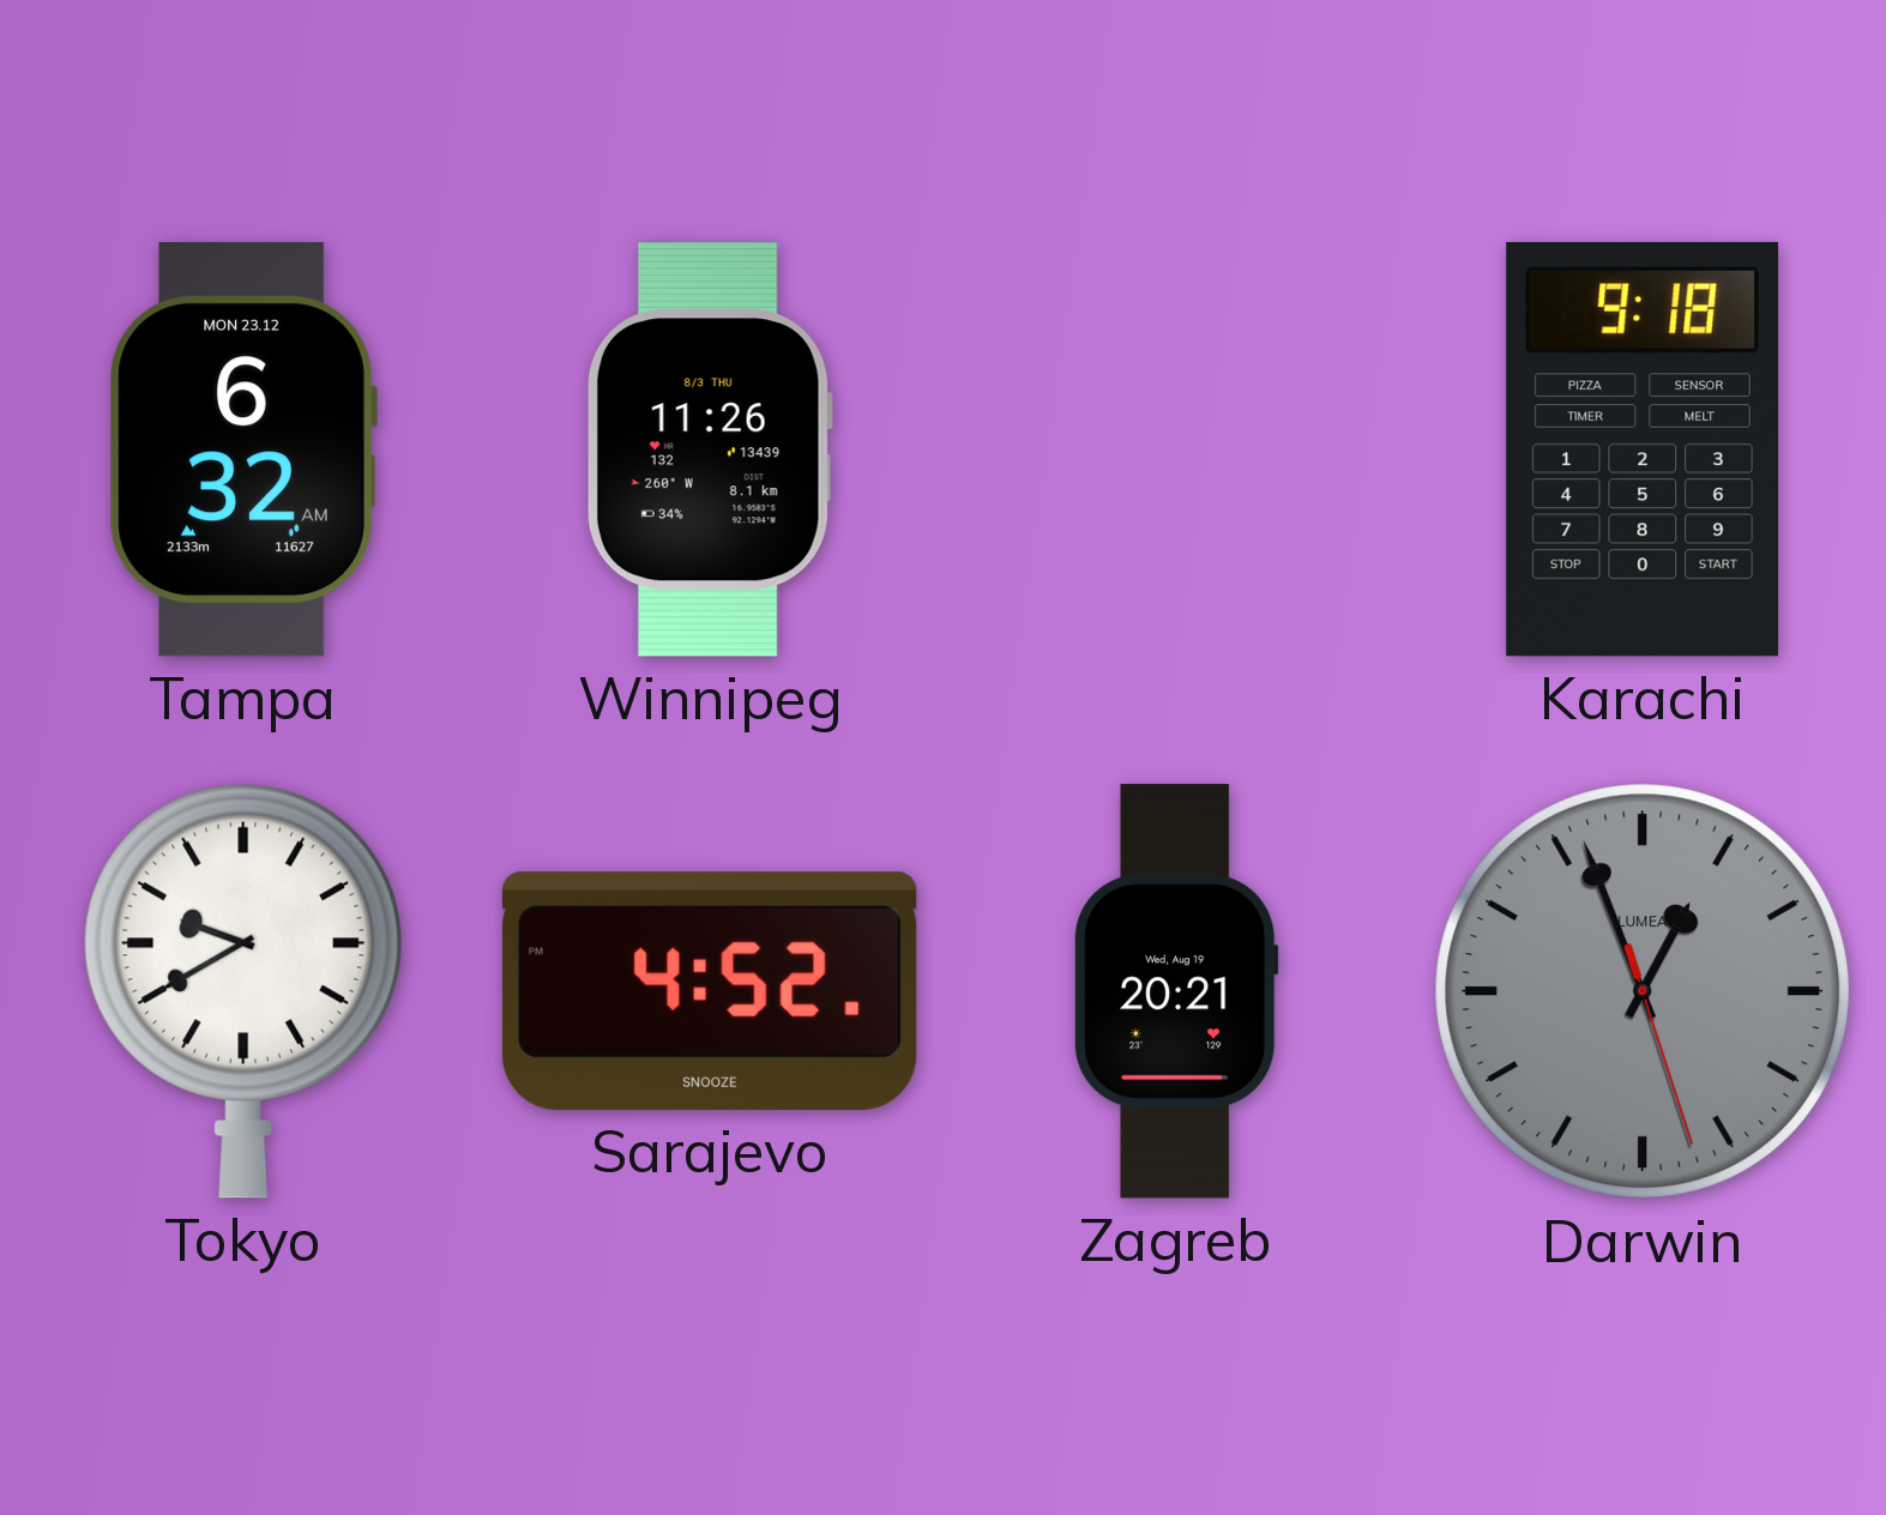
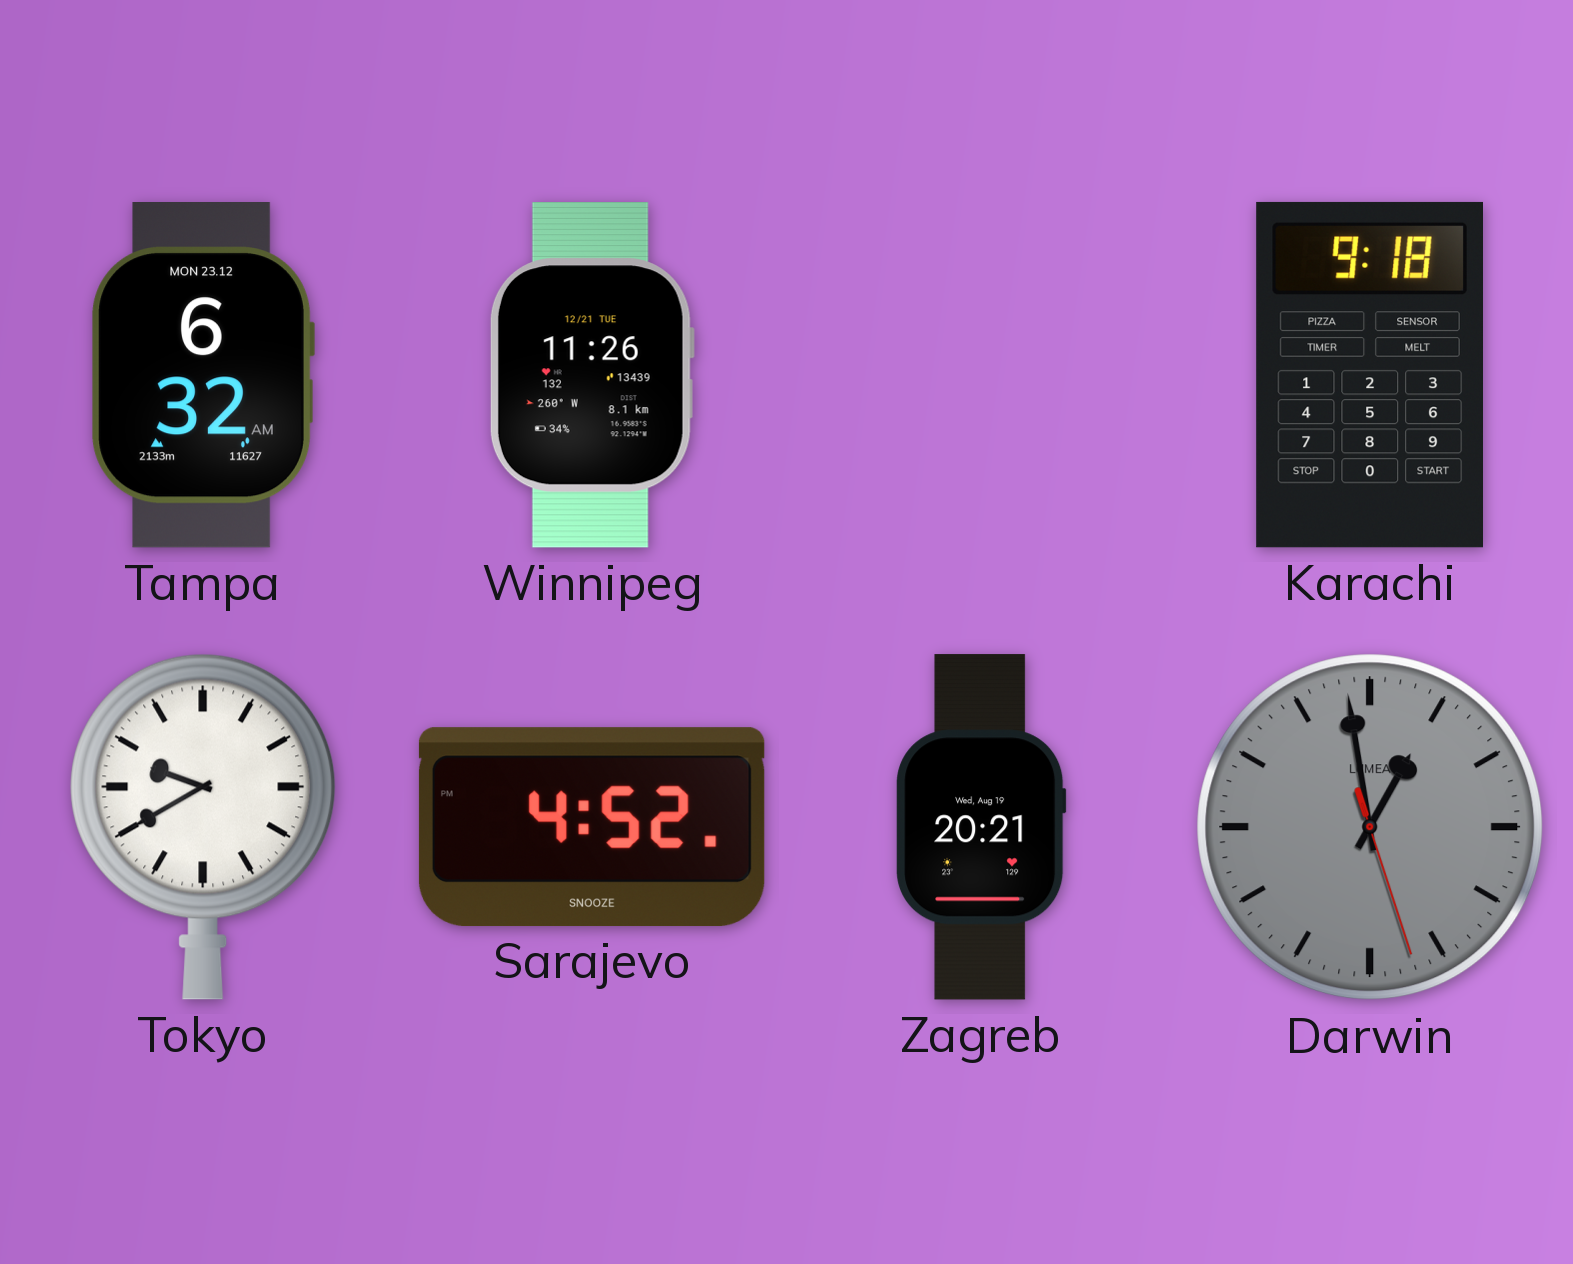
Winnipeg date: 8/3 THU -> 12/21 TUE (592, 375)
Darwin: 12:56 -> 12:58 (1370, 827)
